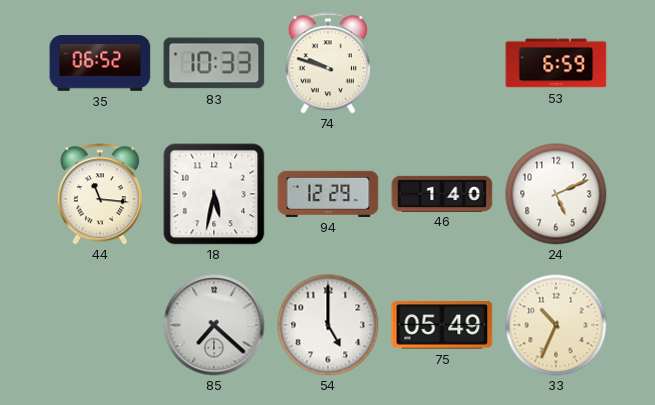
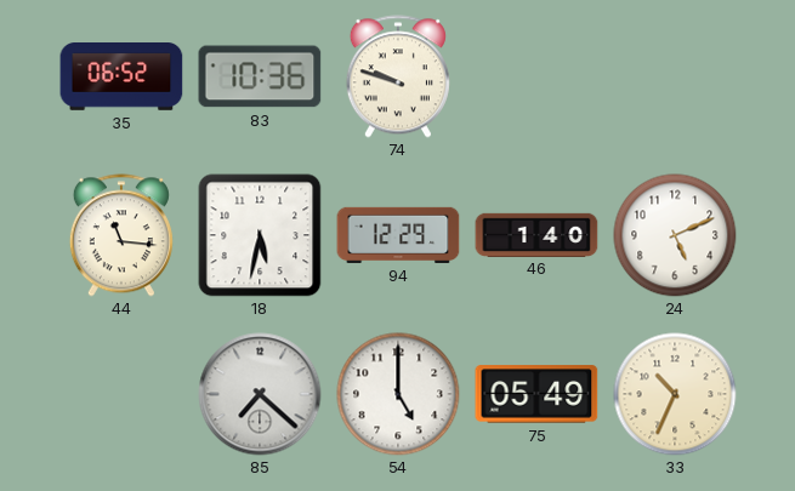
83: 10:33 -> 10:36 (260, 76)
53: 6:59 -> none (556, 63)
